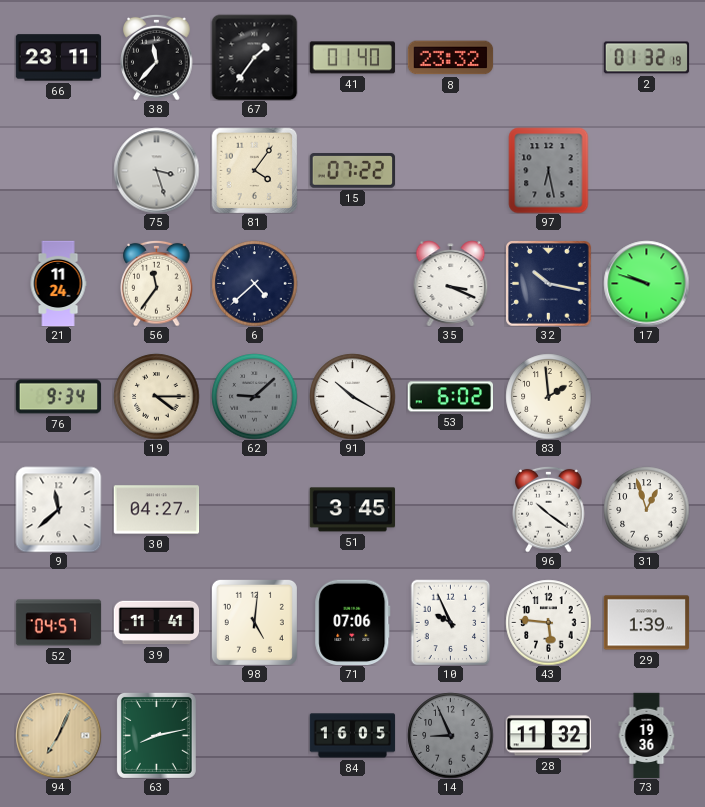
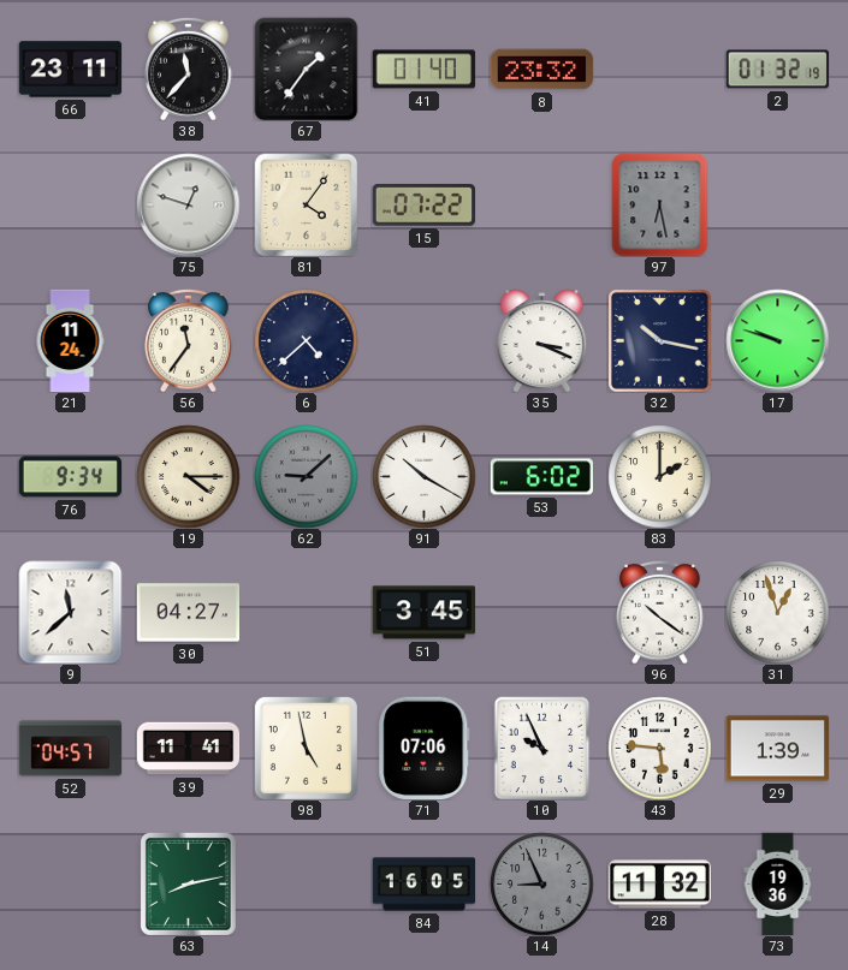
75: 3:27 -> 12:48 (188, 204)
83: 1:59 -> 2:00 (659, 476)
98: 5:01 -> 4:58 (306, 748)
94: 7:04 -> none (58, 735)
